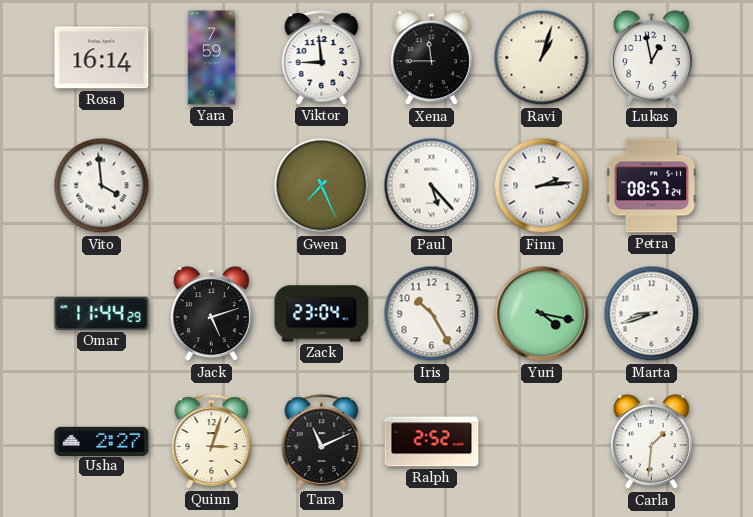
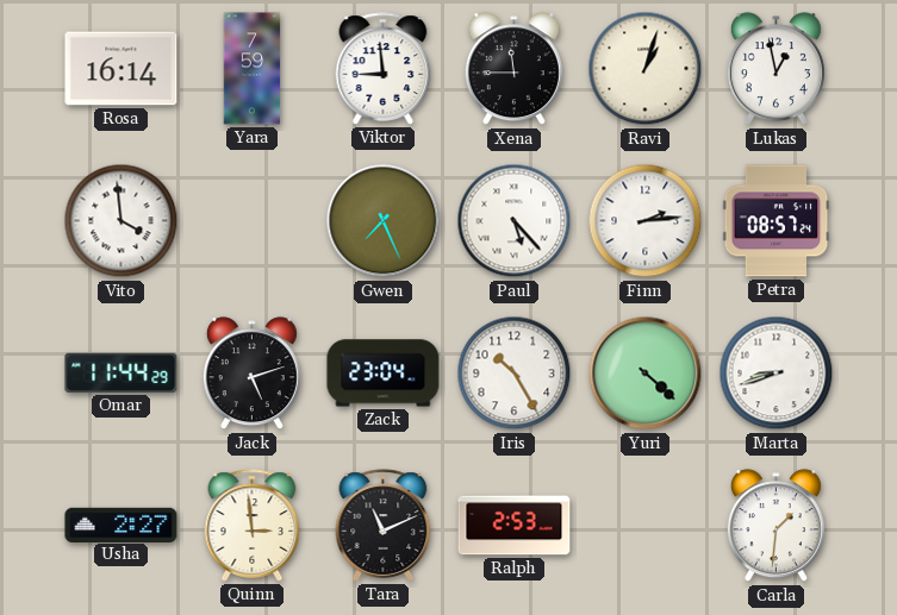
Yuri: 4:17 -> 4:22 (646, 374)
Quinn: 3:03 -> 2:59 (253, 526)
Ralph: 2:52 -> 2:53 (515, 526)
